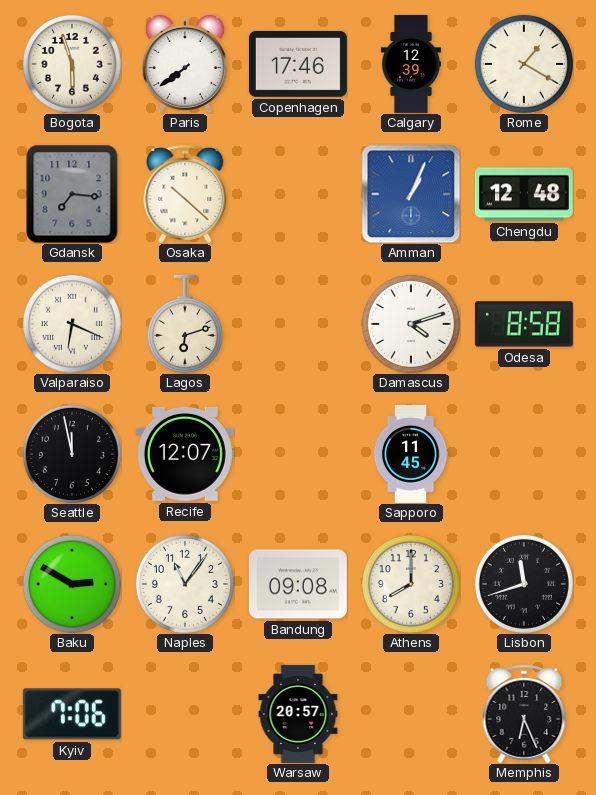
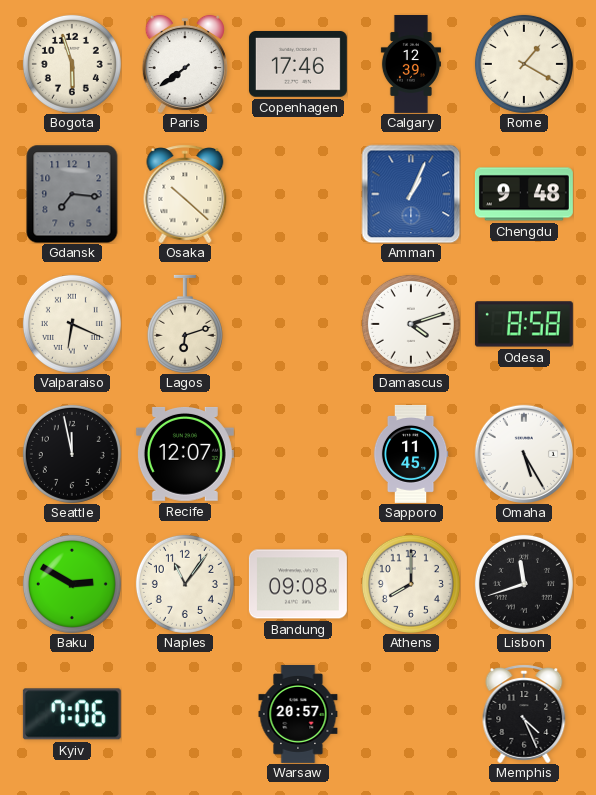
Chengdu: 12:48 -> 9:48 (524, 194)
Omaha: none -> 5:25 (523, 453)
Memphis: 6:26 -> 4:26 (524, 714)
